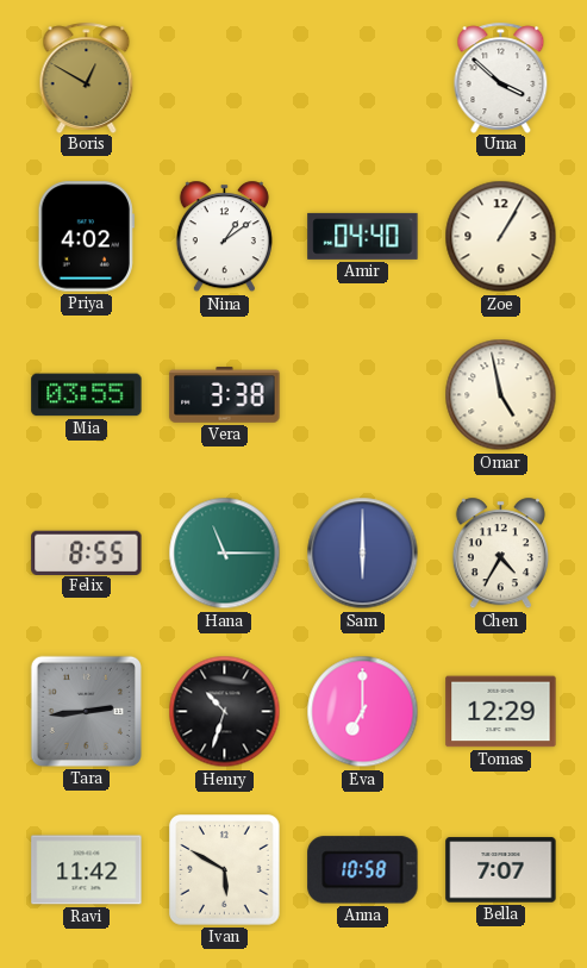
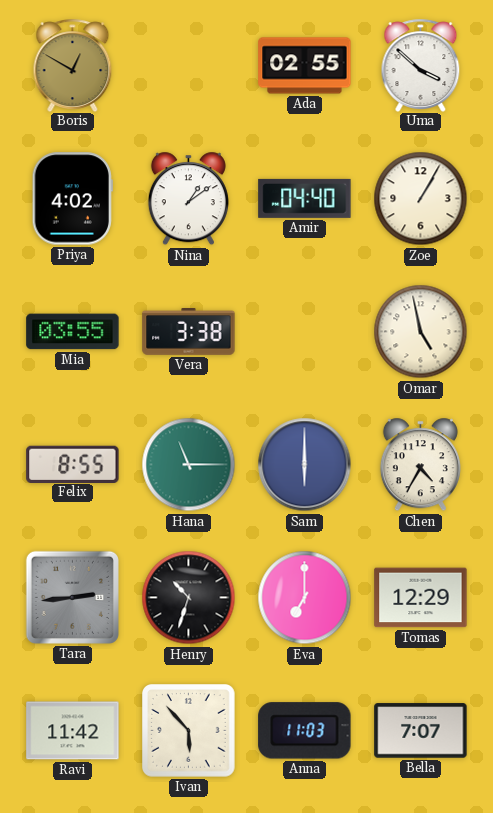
Ada: none -> 02:55 (305, 66)
Ivan: 5:50 -> 5:53 (189, 731)
Anna: 10:58 -> 11:03 (305, 731)
